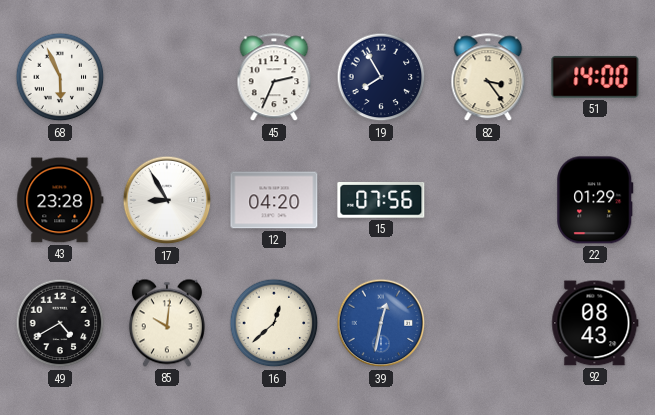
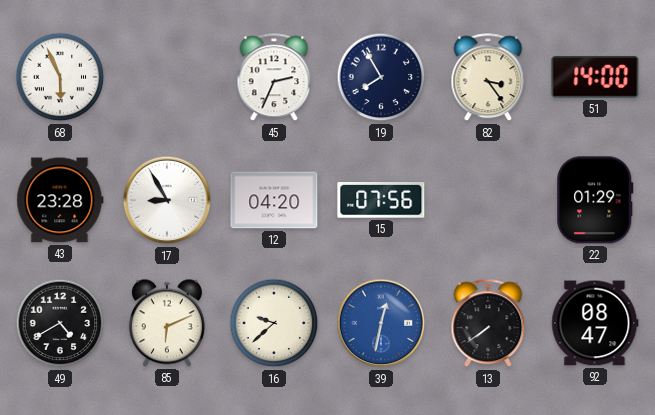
85: 10:01 -> 6:11 (167, 323)
16: 12:38 -> 9:38 (274, 323)
13: none -> 7:39 (488, 324)
92: 08:43 -> 08:47 (595, 323)
